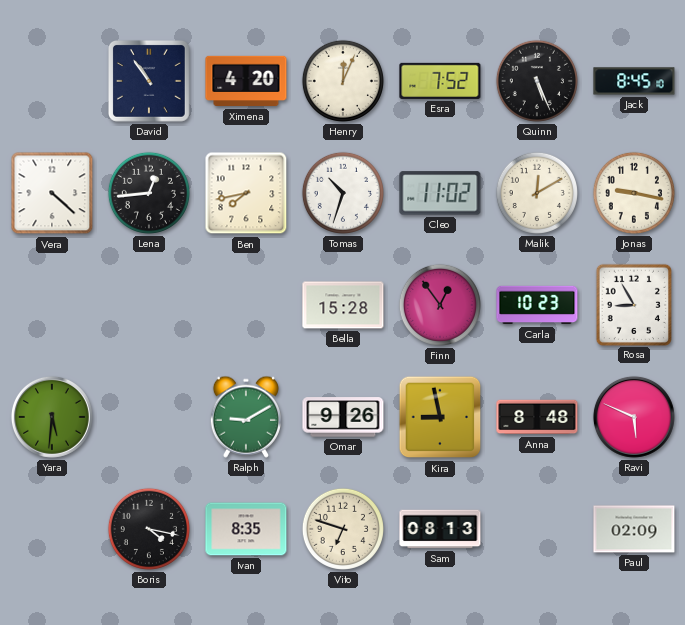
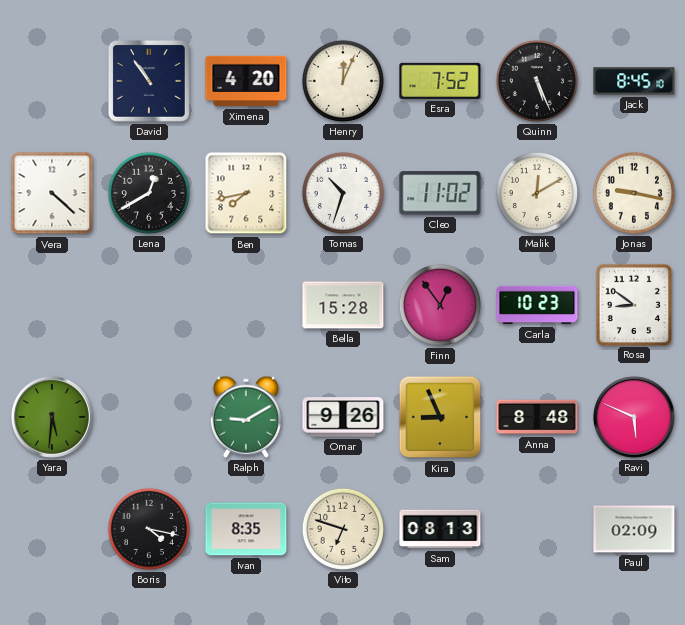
Lena: 12:44 -> 12:40 (149, 193)
Rosa: 8:55 -> 8:51 (633, 304)
Kira: 8:58 -> 8:56 (440, 417)
